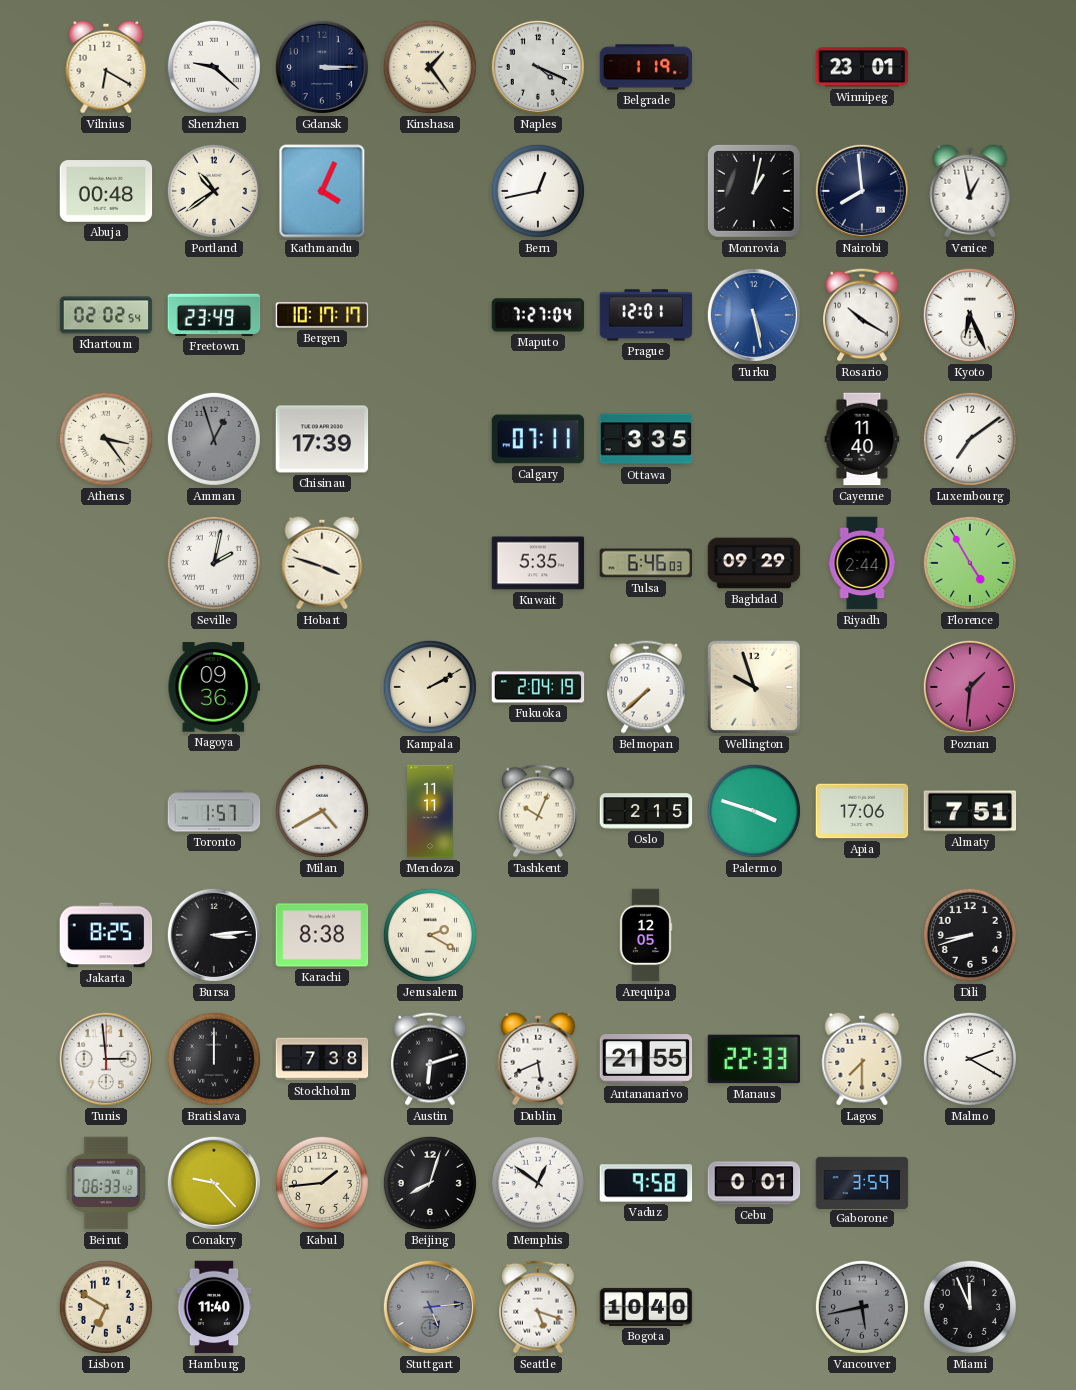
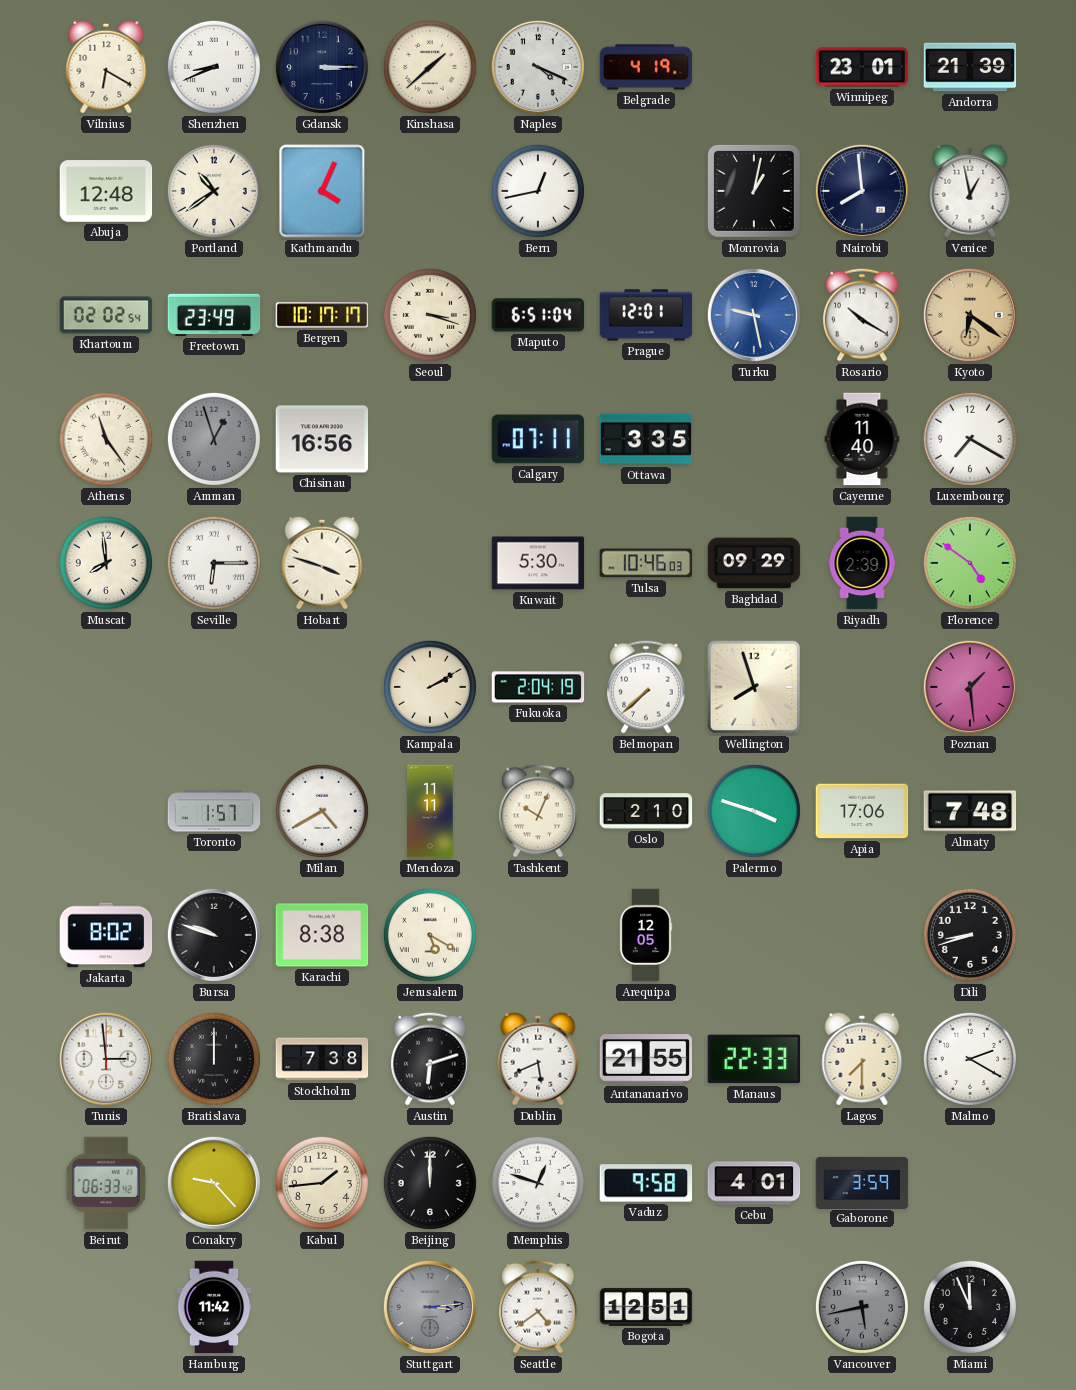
Shenzhen: 9:22 -> 8:41 (214, 67)
Kinshasa: 1:24 -> 1:38 (430, 67)
Belgrade: 1:19 -> 4:19 (646, 67)
Andorra: none -> 21:39 (970, 67)
Abuja: 00:48 -> 12:48 (106, 191)
Seoul: none -> 3:18 (430, 315)
Maputo: 7:27 -> 6:51 (538, 315)
Turku: 5:28 -> 9:28 (754, 315)
Kyoto: 6:26 -> 6:21 (970, 315)
Kyoto dial: white -> champagne (970, 315)
Athens: 3:24 -> 11:24 (106, 439)
Chisinau: 17:39 -> 16:56 (322, 439)
Luxembourg: 7:09 -> 7:20 (970, 439)
Muscat: none -> 7:59 (106, 563)
Seville: 2:02 -> 6:15 (214, 563)
Kuwait: 5:35 -> 5:30 (538, 563)
Tulsa: 6:46 -> 10:46 (646, 563)
Riyadh: 2:44 -> 2:39 (862, 563)
Florence: 4:55 -> 4:51 (970, 563)
Nagoya: 09:36 -> none (214, 687)
Wellington: 9:57 -> 7:57 (754, 687)
Poznan: 1:31 -> 1:29 (970, 687)
Oslo: 2:15 -> 2:10 (646, 811)
Almaty: 7:51 -> 7:48 (970, 811)
Jakarta: 8:25 -> 8:02 (106, 935)
Bursa: 3:14 -> 9:48 (214, 935)
Jerusalem: 2:20 -> 5:20 (430, 935)
Beijing: 8:03 -> 12:00 (430, 1183)
Memphis: 12:51 -> 12:48 (538, 1183)
Cebu: 0:01 -> 4:01 (754, 1183)
Lisbon: 6:50 -> none (106, 1307)
Hamburg: 11:40 -> 11:42 (214, 1307)
Stuttgart: 5:14 -> 3:14 (430, 1307)
Seattle: 5:18 -> 4:39 (538, 1307)
Bogota: 10:40 -> 12:51 (646, 1307)
